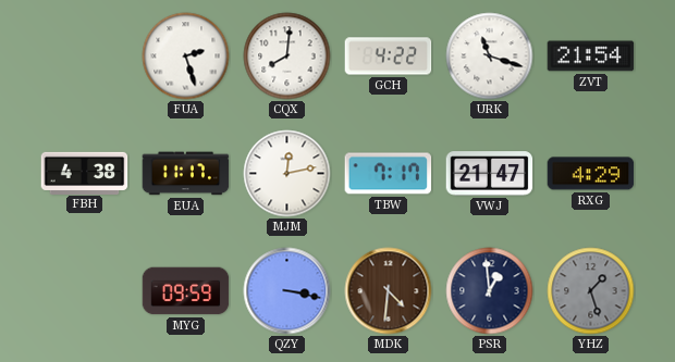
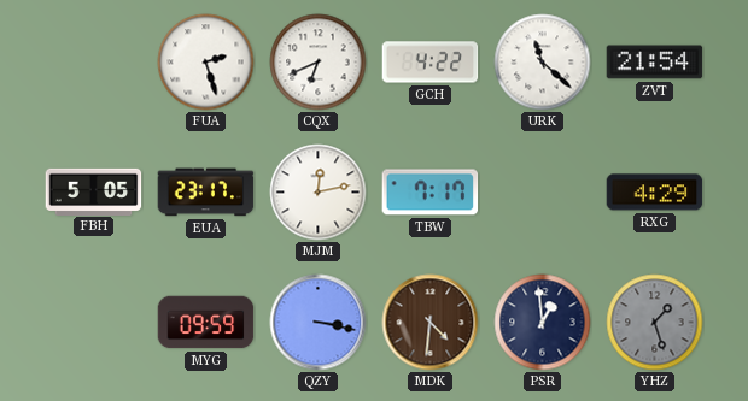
CQX: 8:01 -> 6:41 (319, 63)
URK: 11:18 -> 11:22 (543, 63)
FBH: 4:38 -> 5:05 (94, 191)
EUA: 11:17 -> 23:17 (206, 193)
VWJ: 21:47 -> none (490, 174)
